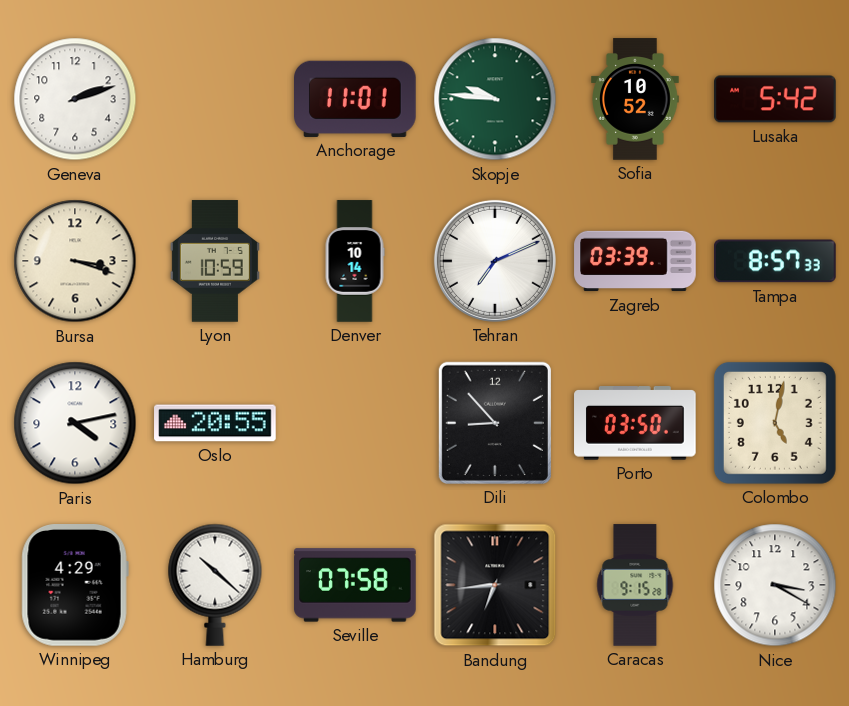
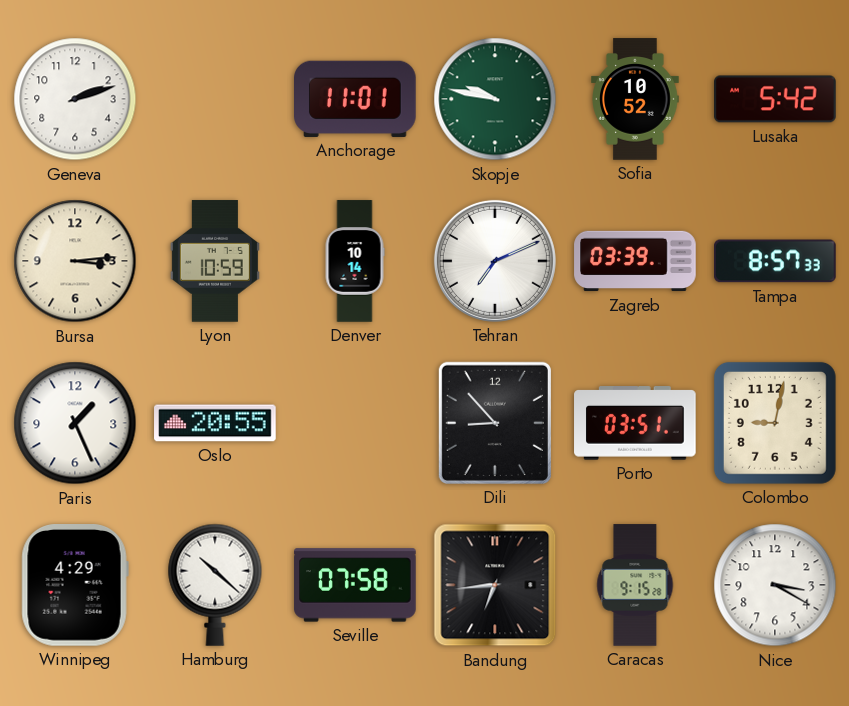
Skopje: 9:46 -> 9:47 (495, 99)
Bursa: 3:18 -> 3:14 (75, 261)
Paris: 4:13 -> 1:26 (75, 423)
Porto: 03:50 -> 03:51 (635, 423)
Colombo: 5:02 -> 9:02 (775, 423)
